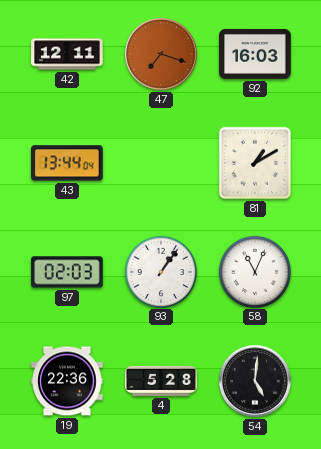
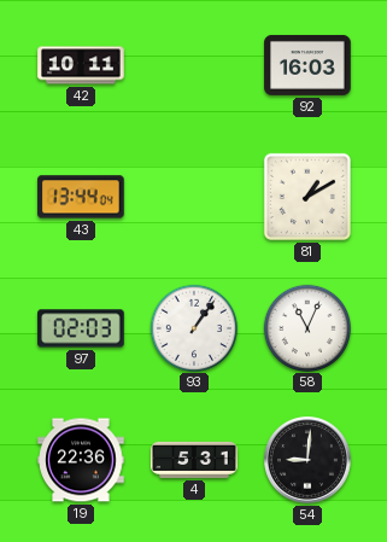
42: 12:11 -> 10:11 (81, 65)
47: 7:18 -> none (161, 54)
4: 5:28 -> 5:31 (194, 460)
54: 5:01 -> 9:01 (307, 460)
